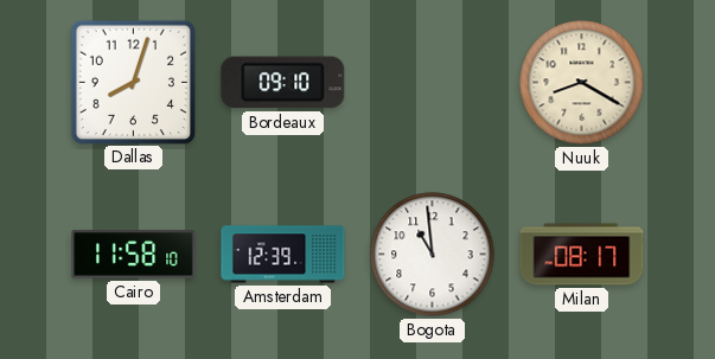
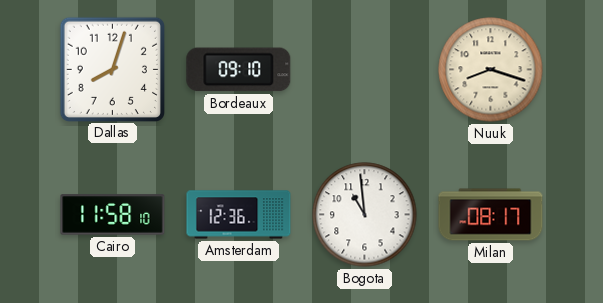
Nuuk: 8:20 -> 8:18 (491, 70)
Amsterdam: 12:39 -> 12:36 (239, 215)
